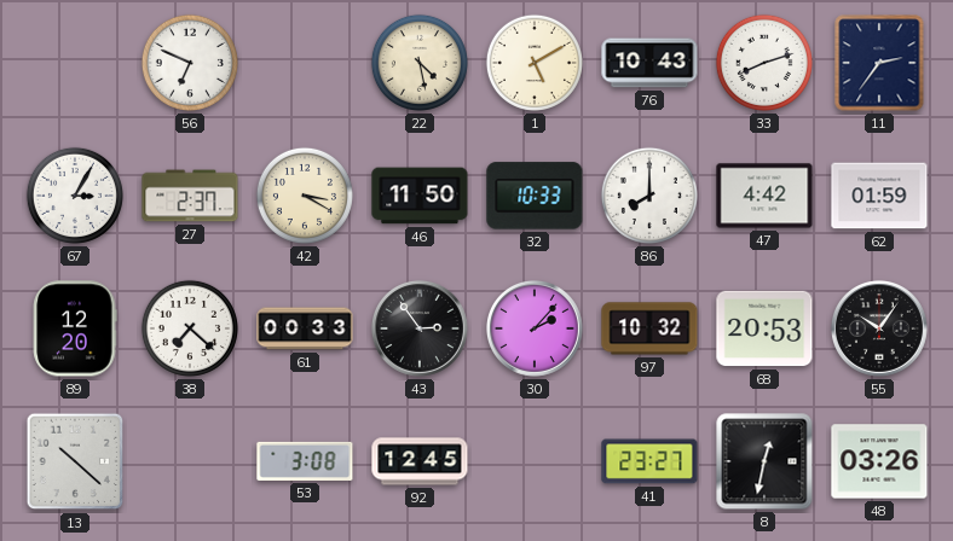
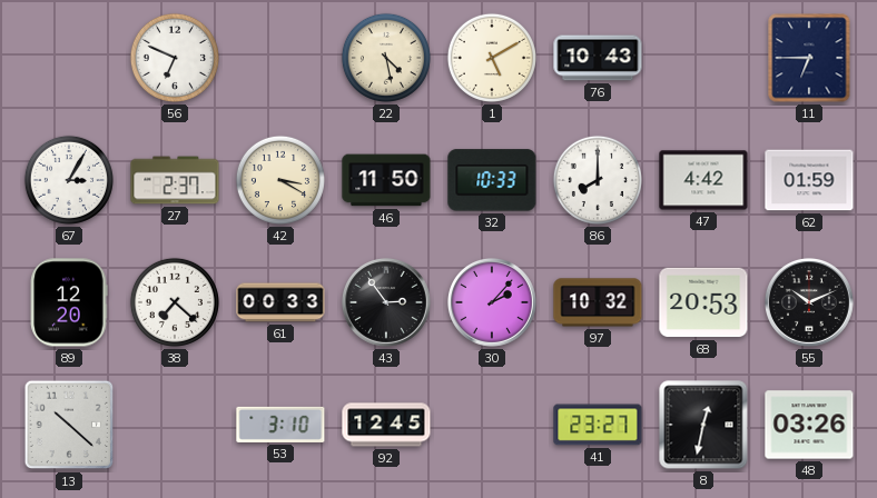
33: 8:12 -> none (764, 63)
11: 2:36 -> 6:45 (809, 58)
55: 10:06 -> 10:11 (809, 302)
53: 3:08 -> 3:10 (280, 425)
